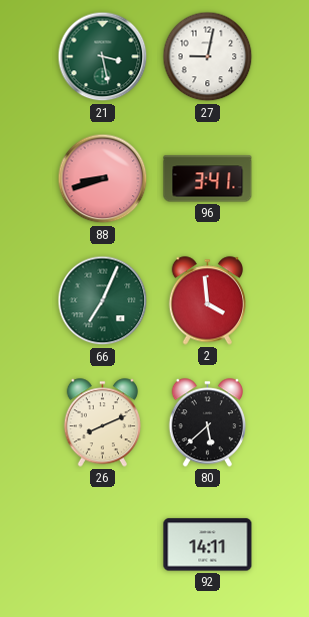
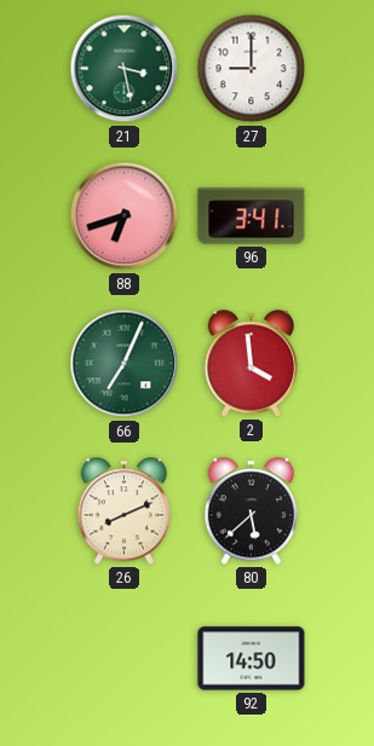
27: 9:02 -> 9:00 (252, 69)
88: 8:42 -> 6:42 (125, 216)
92: 14:11 -> 14:50 (252, 659)
